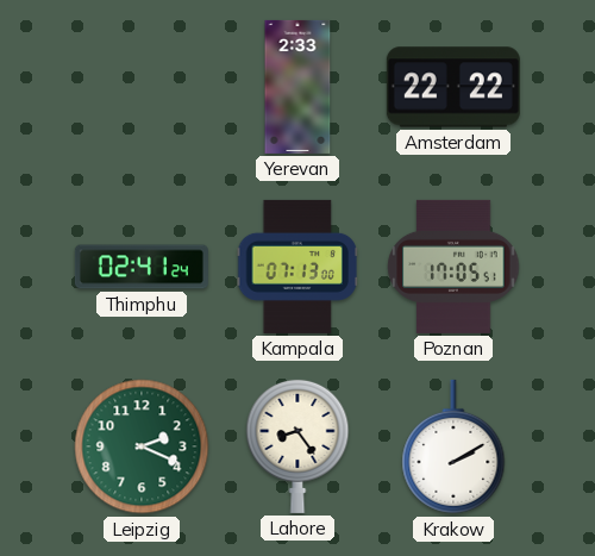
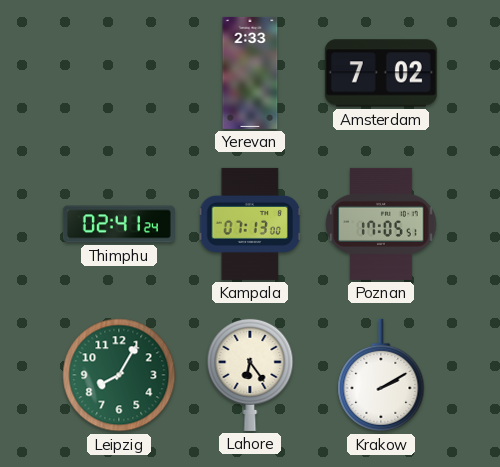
Amsterdam: 22:22 -> 7:02 (381, 73)
Leipzig: 2:19 -> 8:05 (119, 375)
Lahore: 8:24 -> 6:24 (250, 374)
